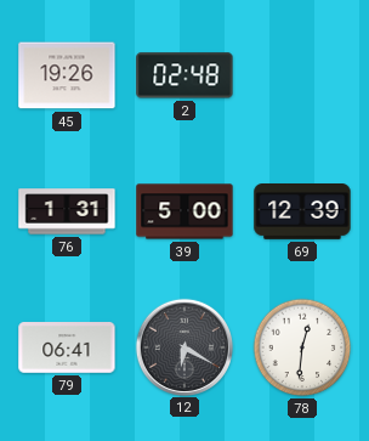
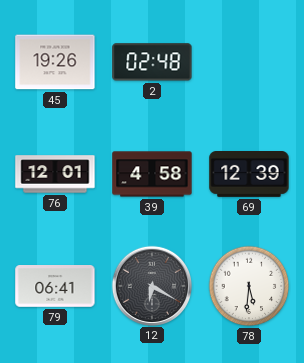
76: 1:31 -> 12:01 (55, 174)
39: 5:00 -> 4:58 (152, 174)
78: 12:31 -> 5:31 (249, 286)
